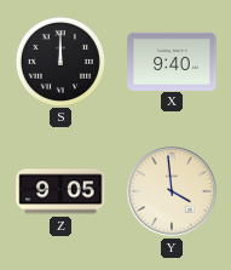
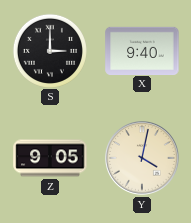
S: 12:00 -> 3:00 (49, 50)
Y: 3:59 -> 4:02 (142, 158)
